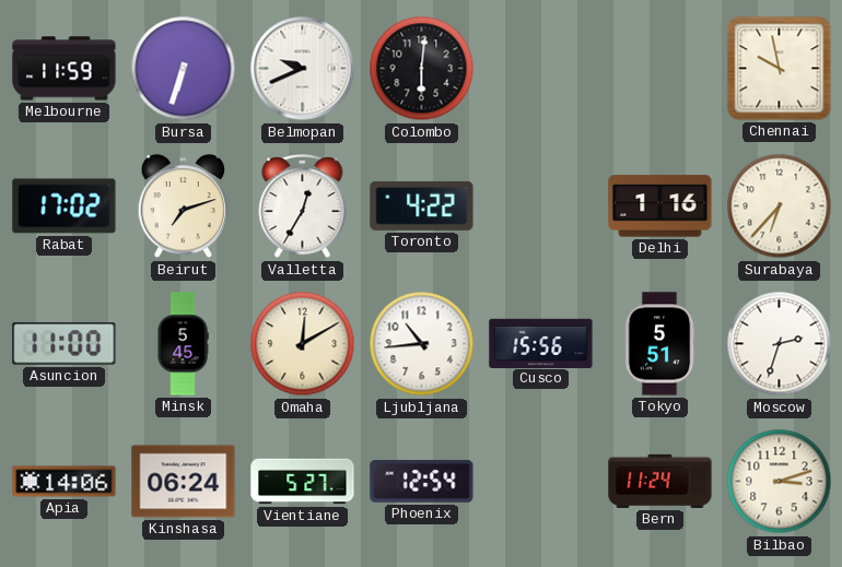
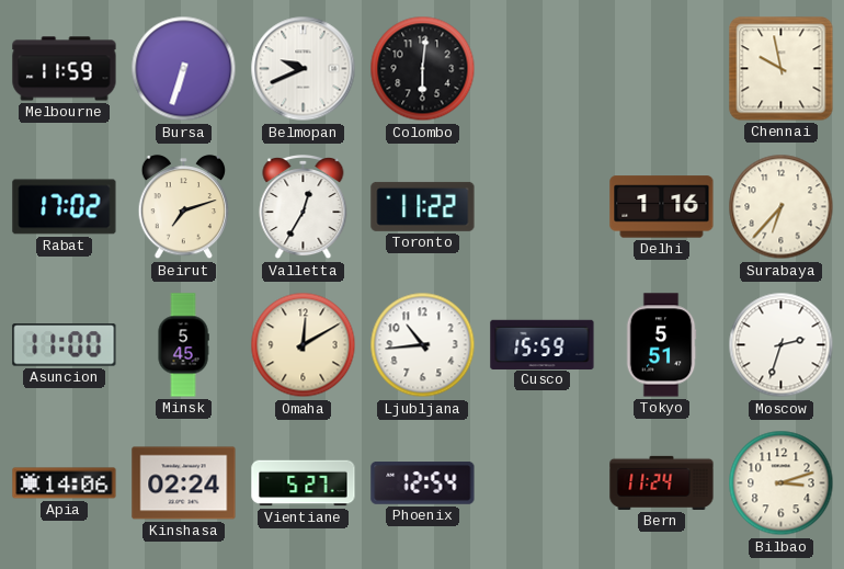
Toronto: 4:22 -> 11:22 (423, 206)
Cusco: 15:56 -> 15:59 (543, 344)
Kinshasa: 06:24 -> 02:24 (184, 483)
